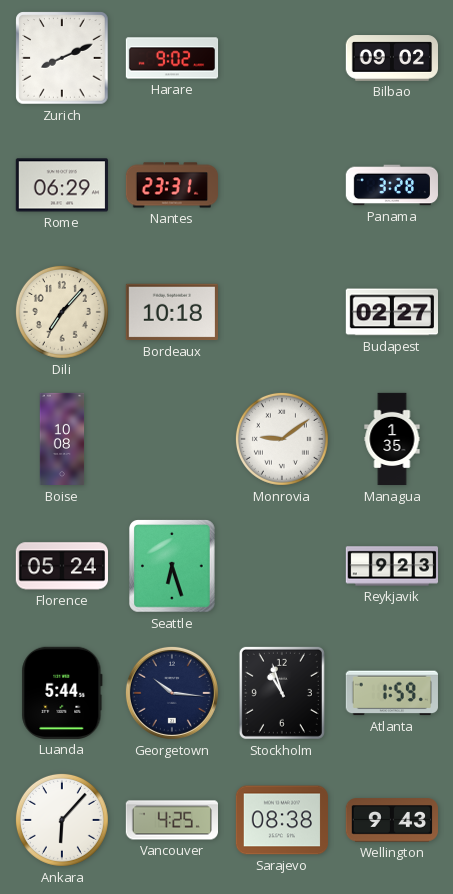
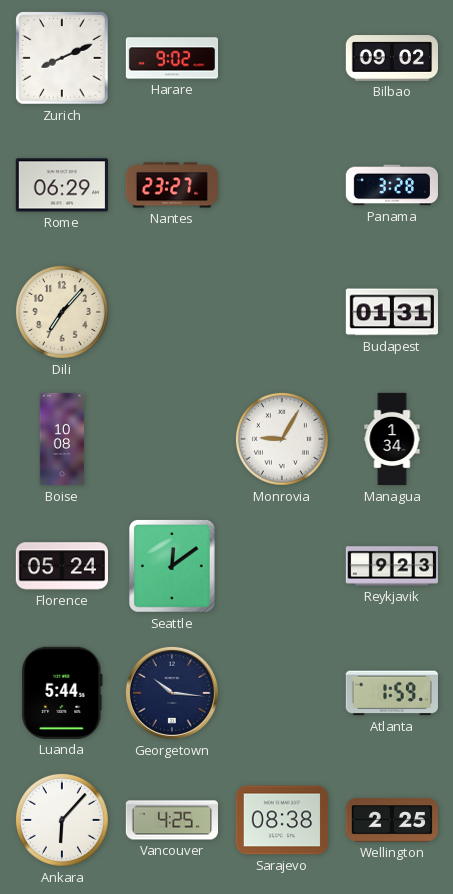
Nantes: 23:31 -> 23:27 (171, 185)
Bordeaux: 10:18 -> none (172, 312)
Budapest: 02:27 -> 01:31 (391, 312)
Monrovia: 9:09 -> 9:05 (282, 439)
Managua: 1:35 -> 1:34 (392, 439)
Seattle: 6:27 -> 12:09 (173, 566)
Stockholm: 10:57 -> none (282, 693)
Wellington: 9:43 -> 2:25 (391, 820)
